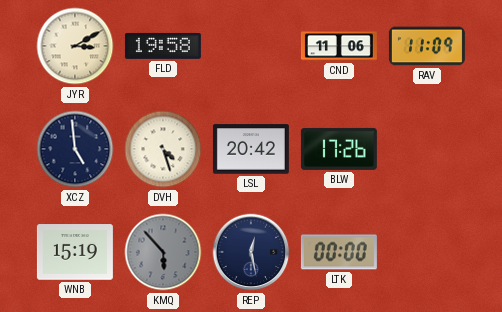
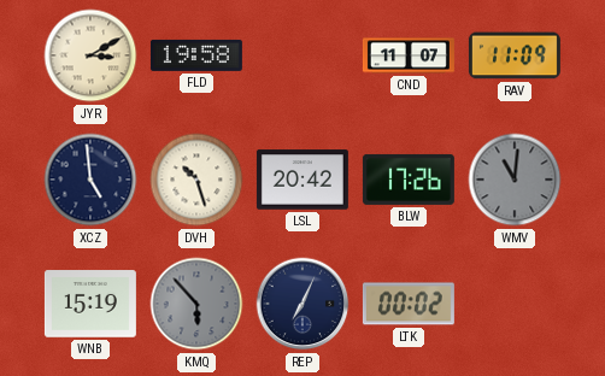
CND: 11:06 -> 11:07 (409, 55)
DVH: 4:27 -> 10:27 (196, 180)
WMV: none -> 11:01 (515, 180)
REP: 12:28 -> 7:04 (302, 304)
LTK: 00:00 -> 00:02 (409, 304)
